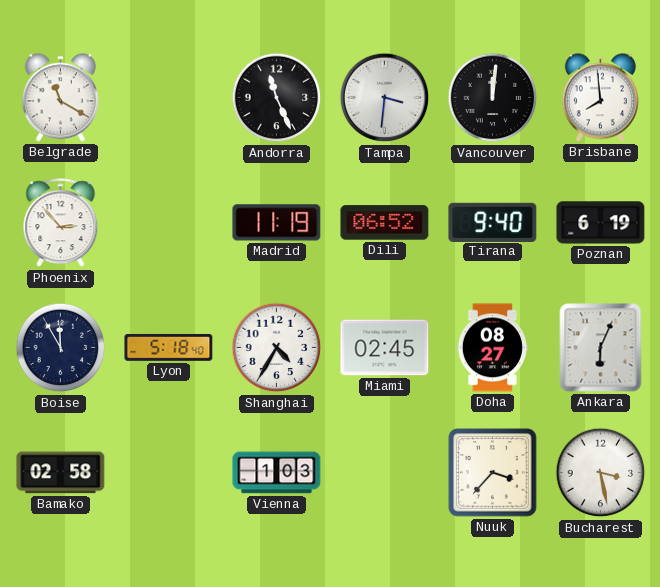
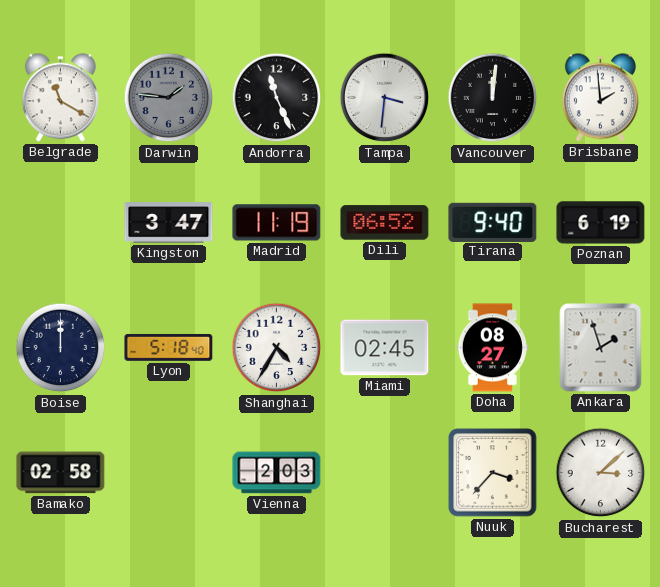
Darwin: none -> 1:46 (169, 98)
Brisbane: 7:59 -> 1:59 (600, 98)
Phoenix: 2:53 -> none (61, 223)
Kingston: none -> 3:47 (169, 223)
Boise: 11:55 -> 12:00 (61, 348)
Ankara: 6:04 -> 1:57 (601, 348)
Vienna: 1:03 -> 2:03 (277, 473)
Bucharest: 3:28 -> 3:08 (601, 473)
